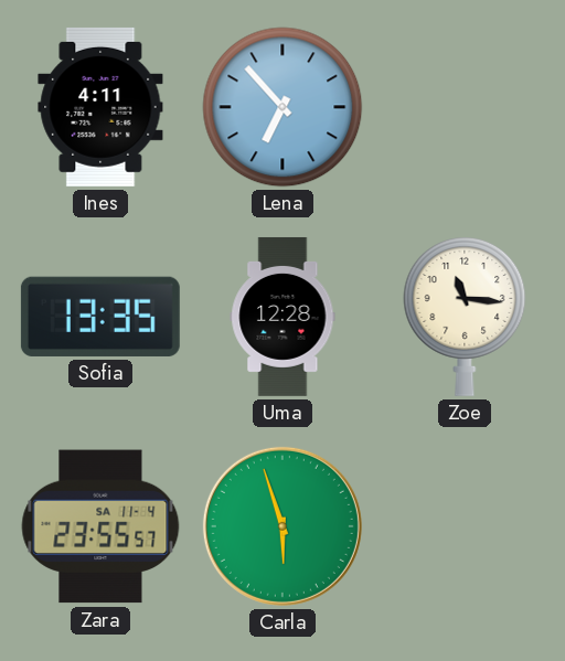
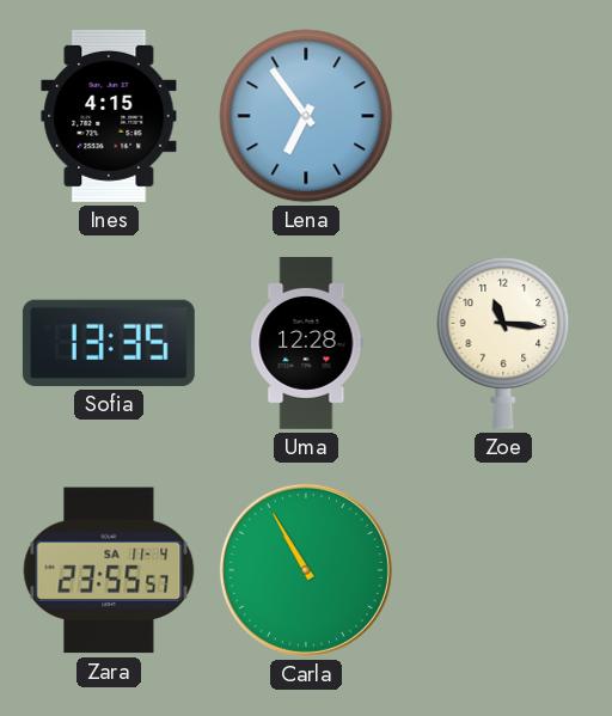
Ines: 4:11 -> 4:15 (109, 116)
Lena: 6:53 -> 6:54 (306, 116)
Carla: 5:57 -> 10:55 (306, 570)
